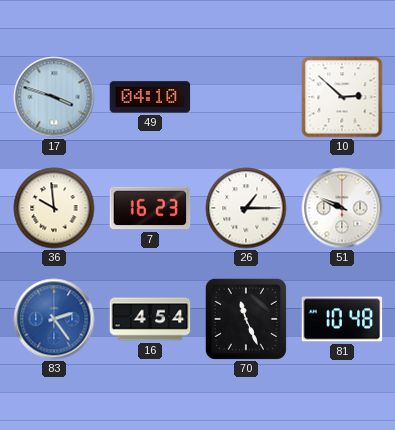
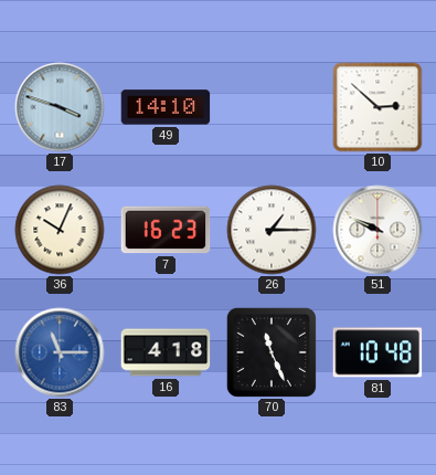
49: 04:10 -> 14:10 (166, 107)
36: 9:59 -> 10:04 (60, 230)
83: 2:24 -> 11:15 (60, 352)
16: 4:54 -> 4:18 (166, 352)
